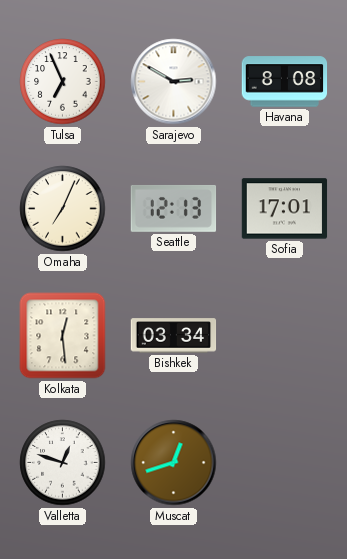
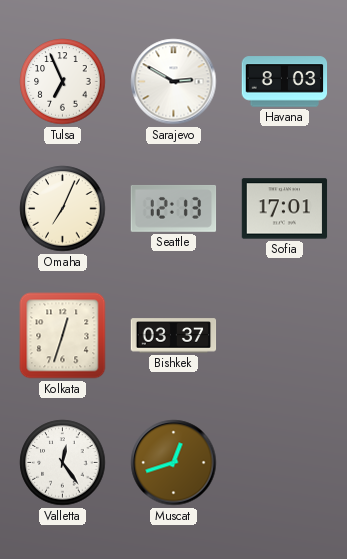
Havana: 8:08 -> 8:03 (285, 82)
Kolkata: 12:29 -> 12:33 (63, 336)
Bishkek: 03:34 -> 03:37 (174, 336)
Valletta: 12:48 -> 12:24 (63, 463)
